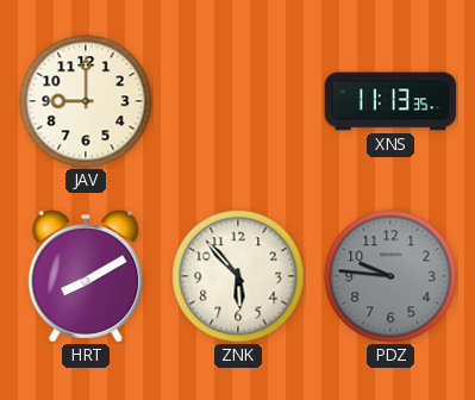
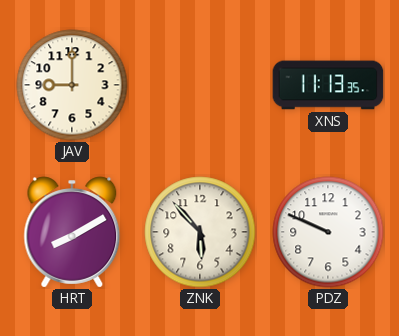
PDZ: 9:46 -> 9:49 (328, 232)
PDZ dial: grey -> white (328, 232)
